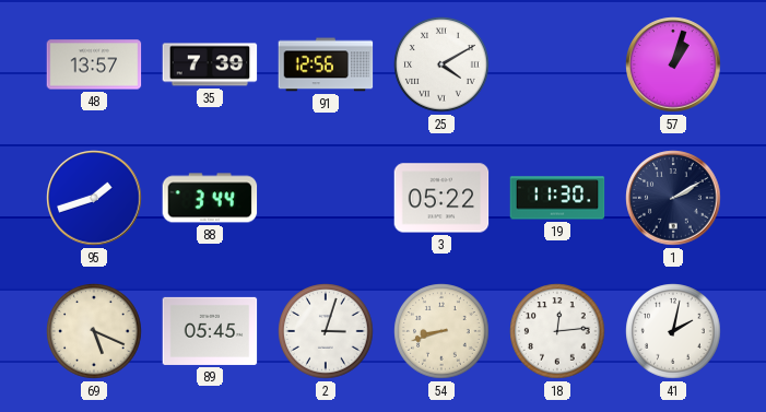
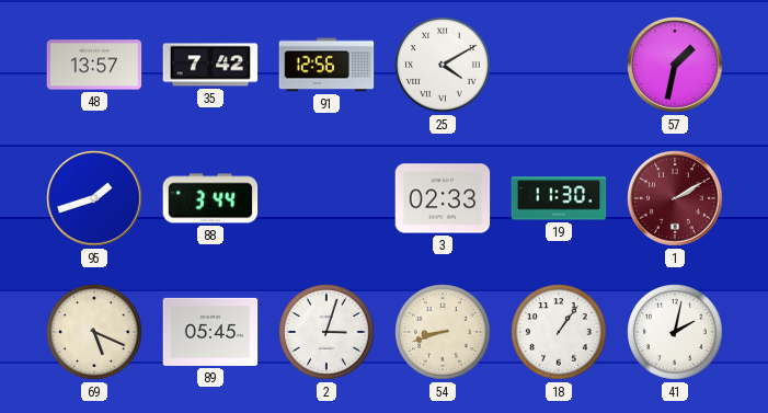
35: 7:39 -> 7:42 (210, 65)
57: 1:03 -> 1:32 (675, 65)
3: 05:22 -> 02:33 (443, 198)
1 dial: navy -> burgundy (675, 198)
18: 12:14 -> 1:06 (559, 332)
